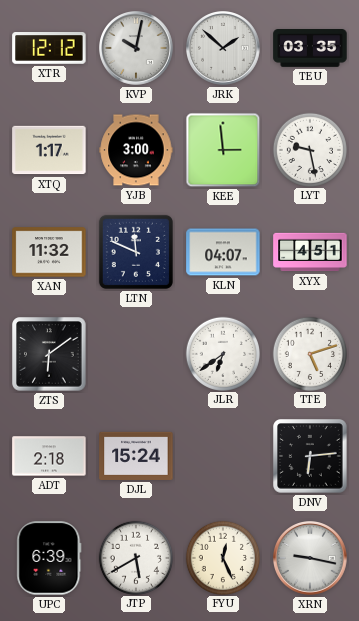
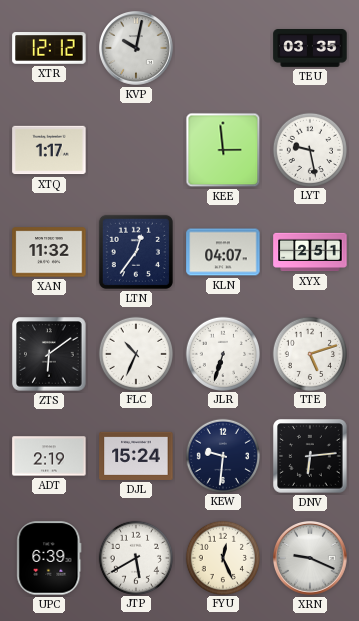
JRK: 1:52 -> none (223, 48)
YJB: 3:00 -> none (136, 150)
LTN: 11:49 -> 12:36 (136, 252)
XYX: 4:51 -> 2:51 (310, 252)
FLC: none -> 10:34 (135, 353)
JLR: 6:39 -> 6:33 (222, 353)
ADT: 2:18 -> 2:19 (49, 456)
KEW: none -> 9:31 (222, 455)
XRN: 9:17 -> 9:19 (310, 558)
